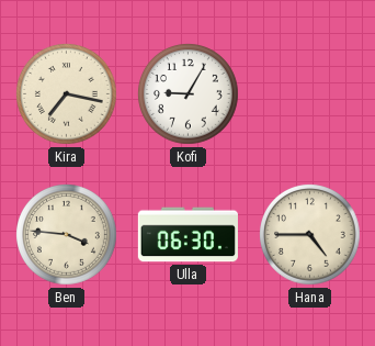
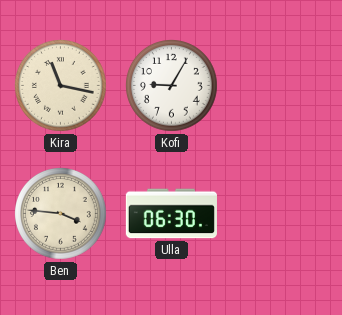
Kira: 7:17 -> 11:17 (61, 86)
Hana: 4:45 -> none (310, 235)
